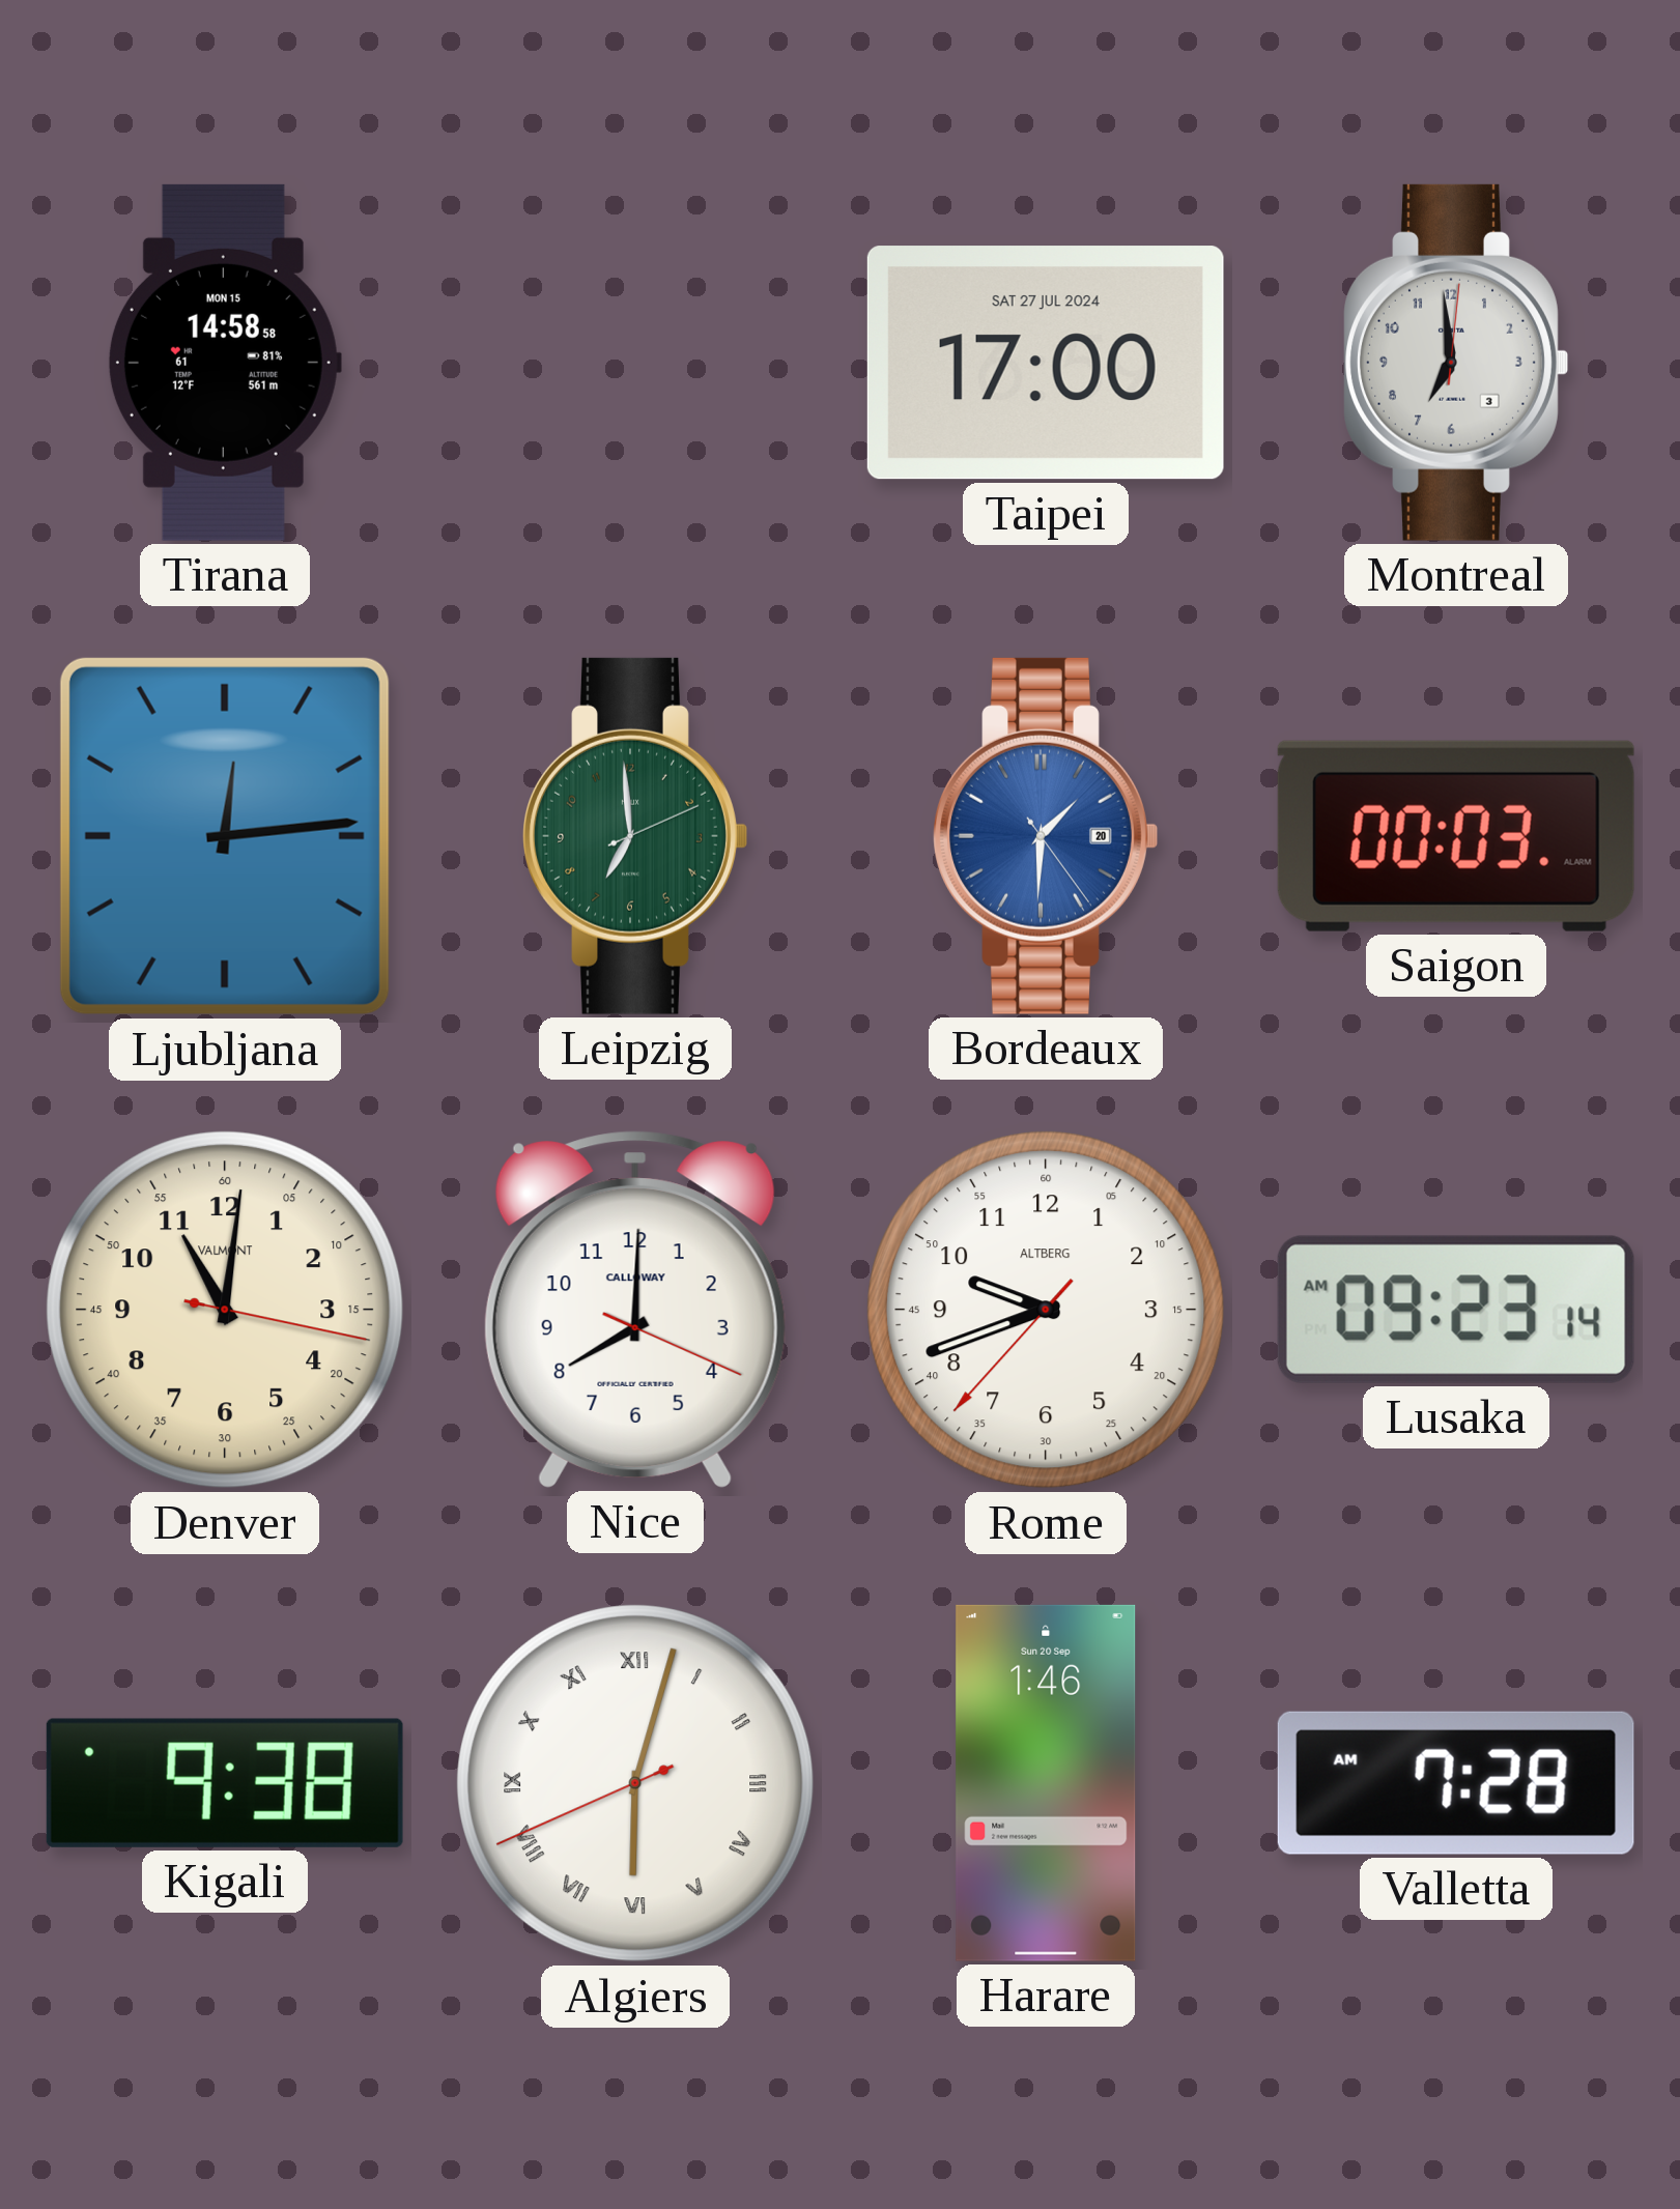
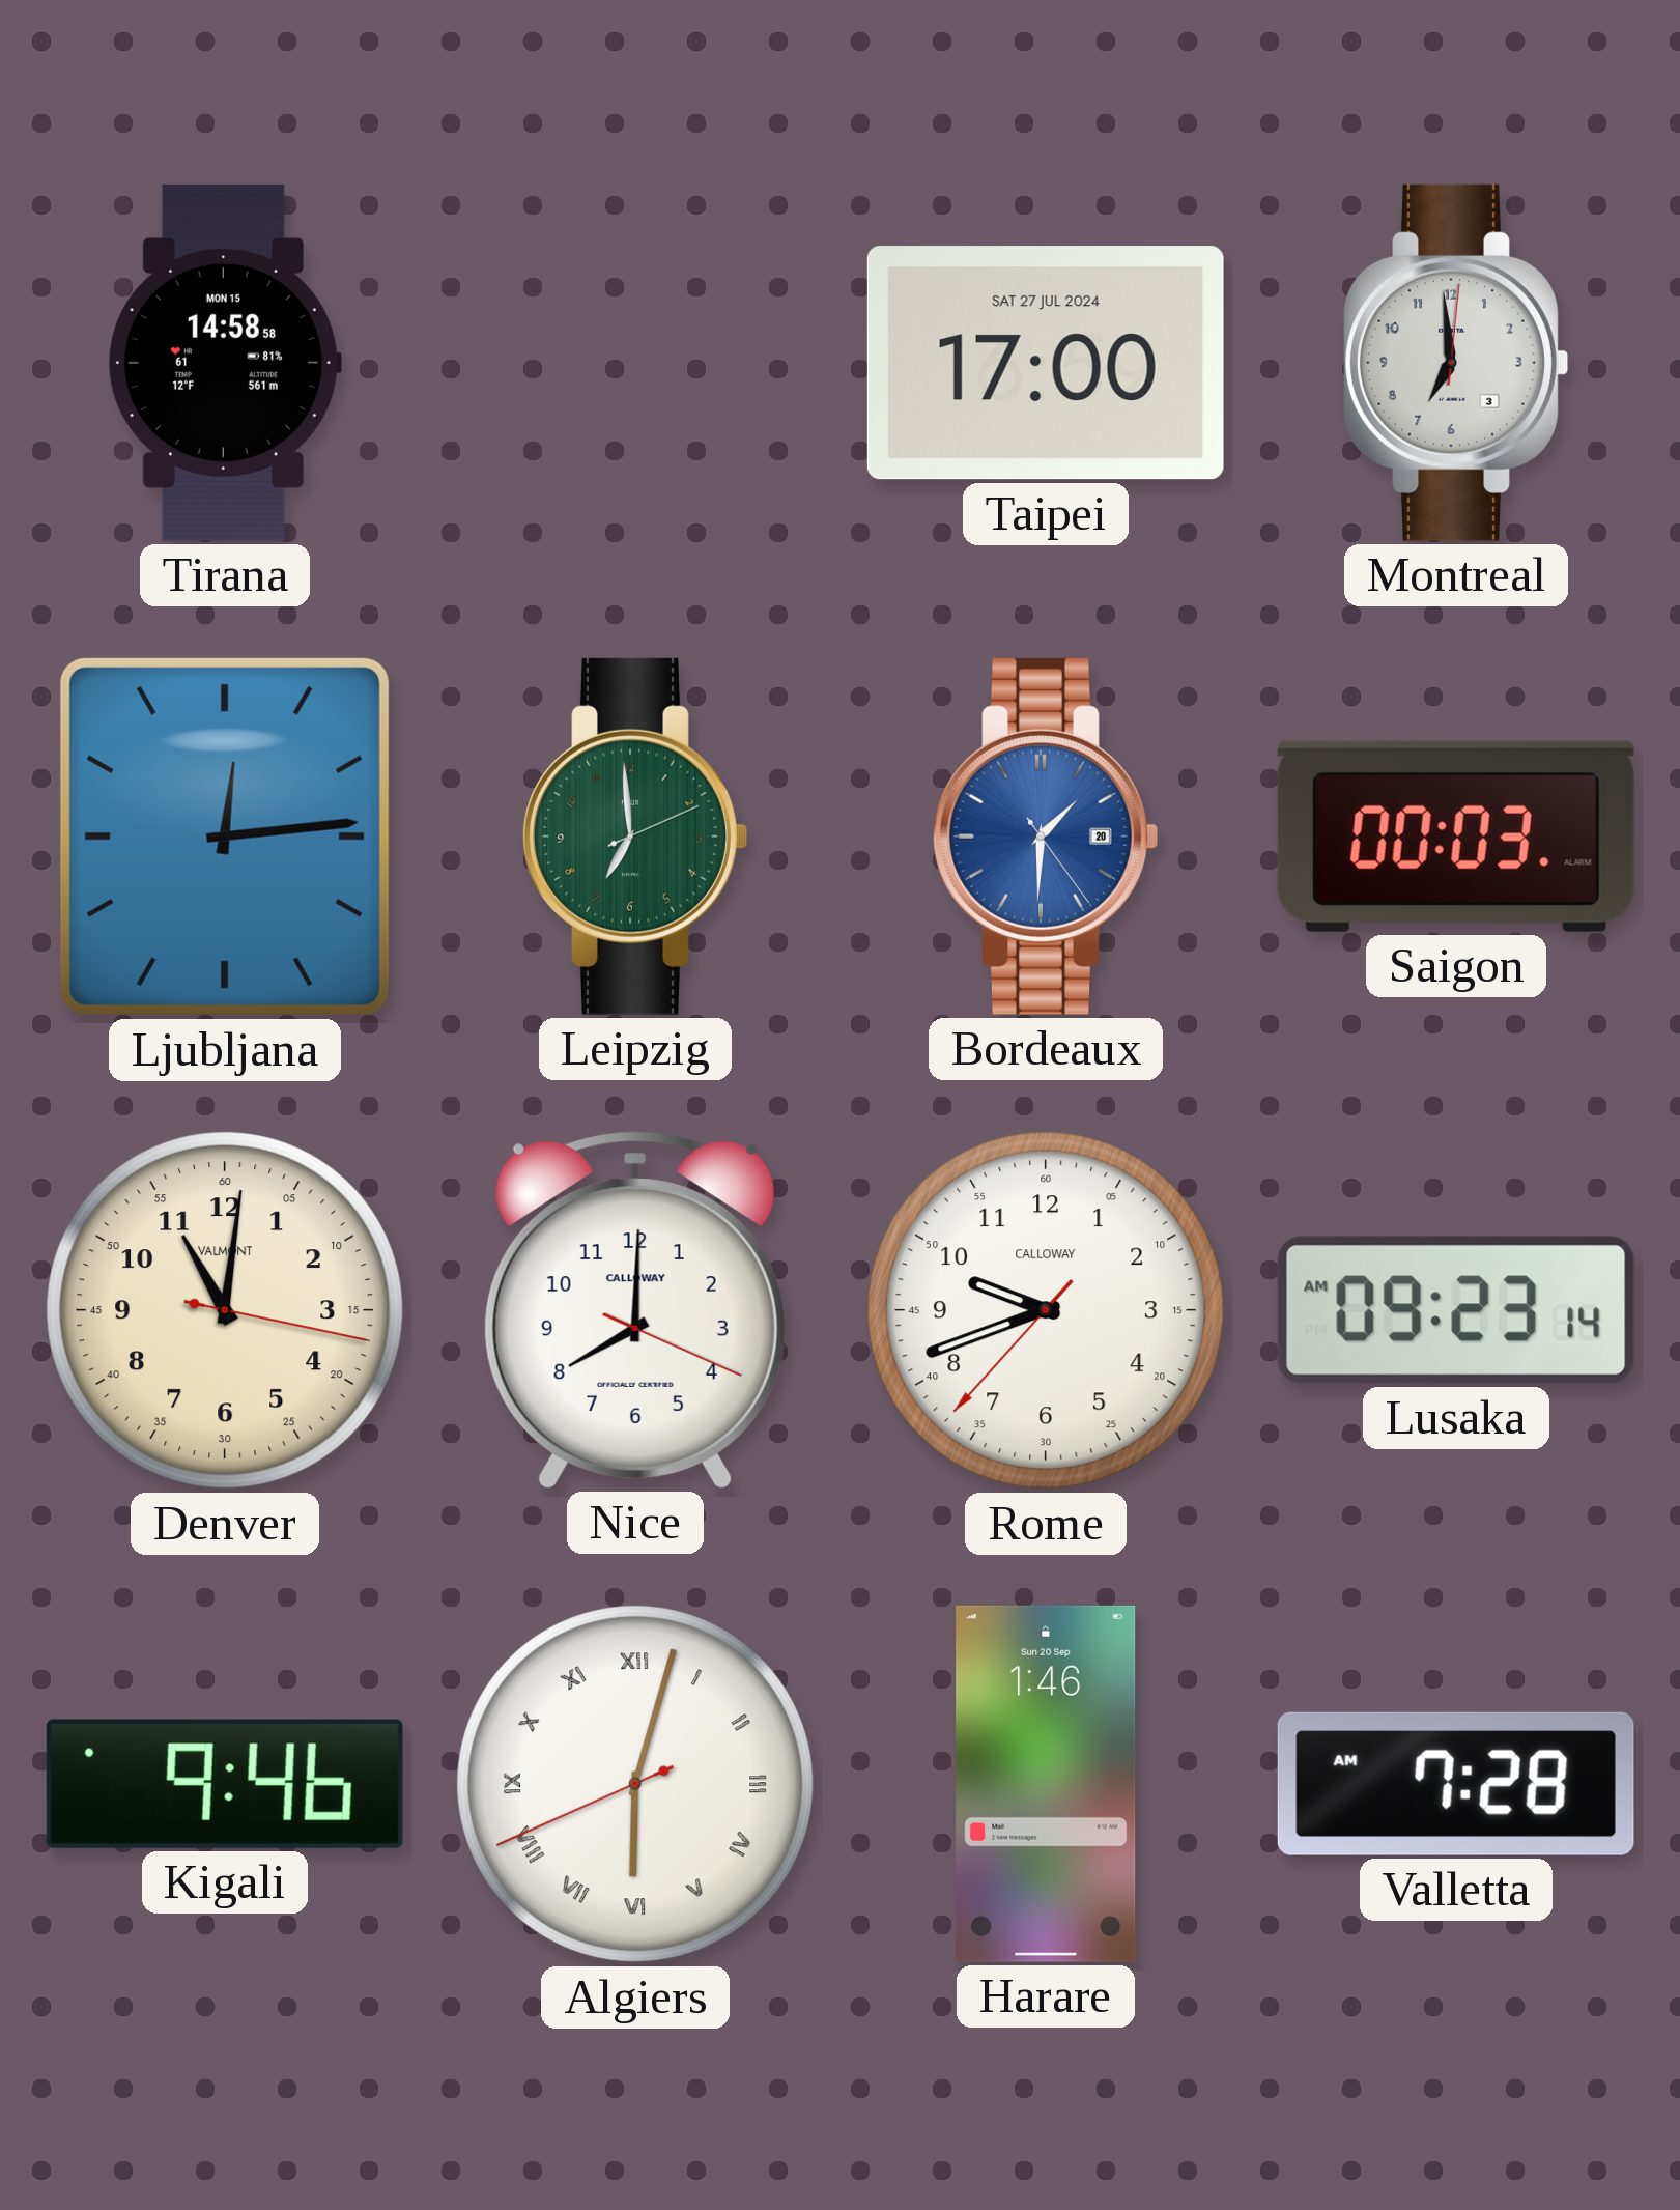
Rome brand: ALTBERG -> CALLOWAY (1046, 1310)
Kigali: 9:38 -> 9:46 (225, 1784)
